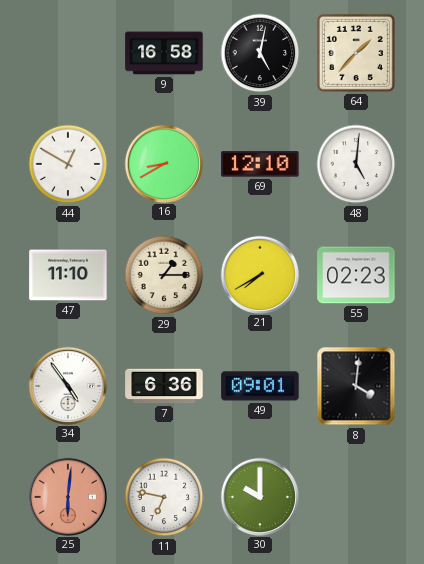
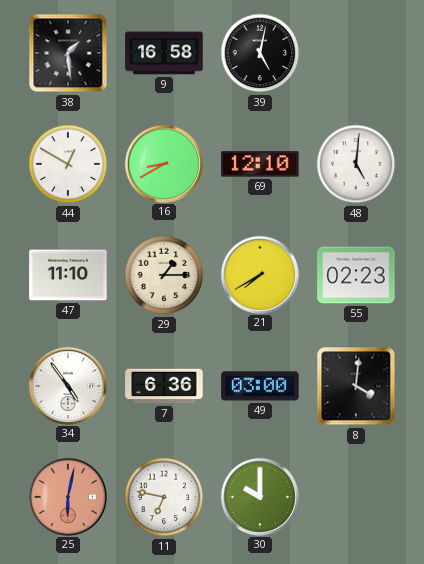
38: none -> 1:29 (68, 53)
64: 1:37 -> none (356, 53)
49: 09:01 -> 03:00 (260, 386)
25: 6:01 -> 6:02 (67, 496)
